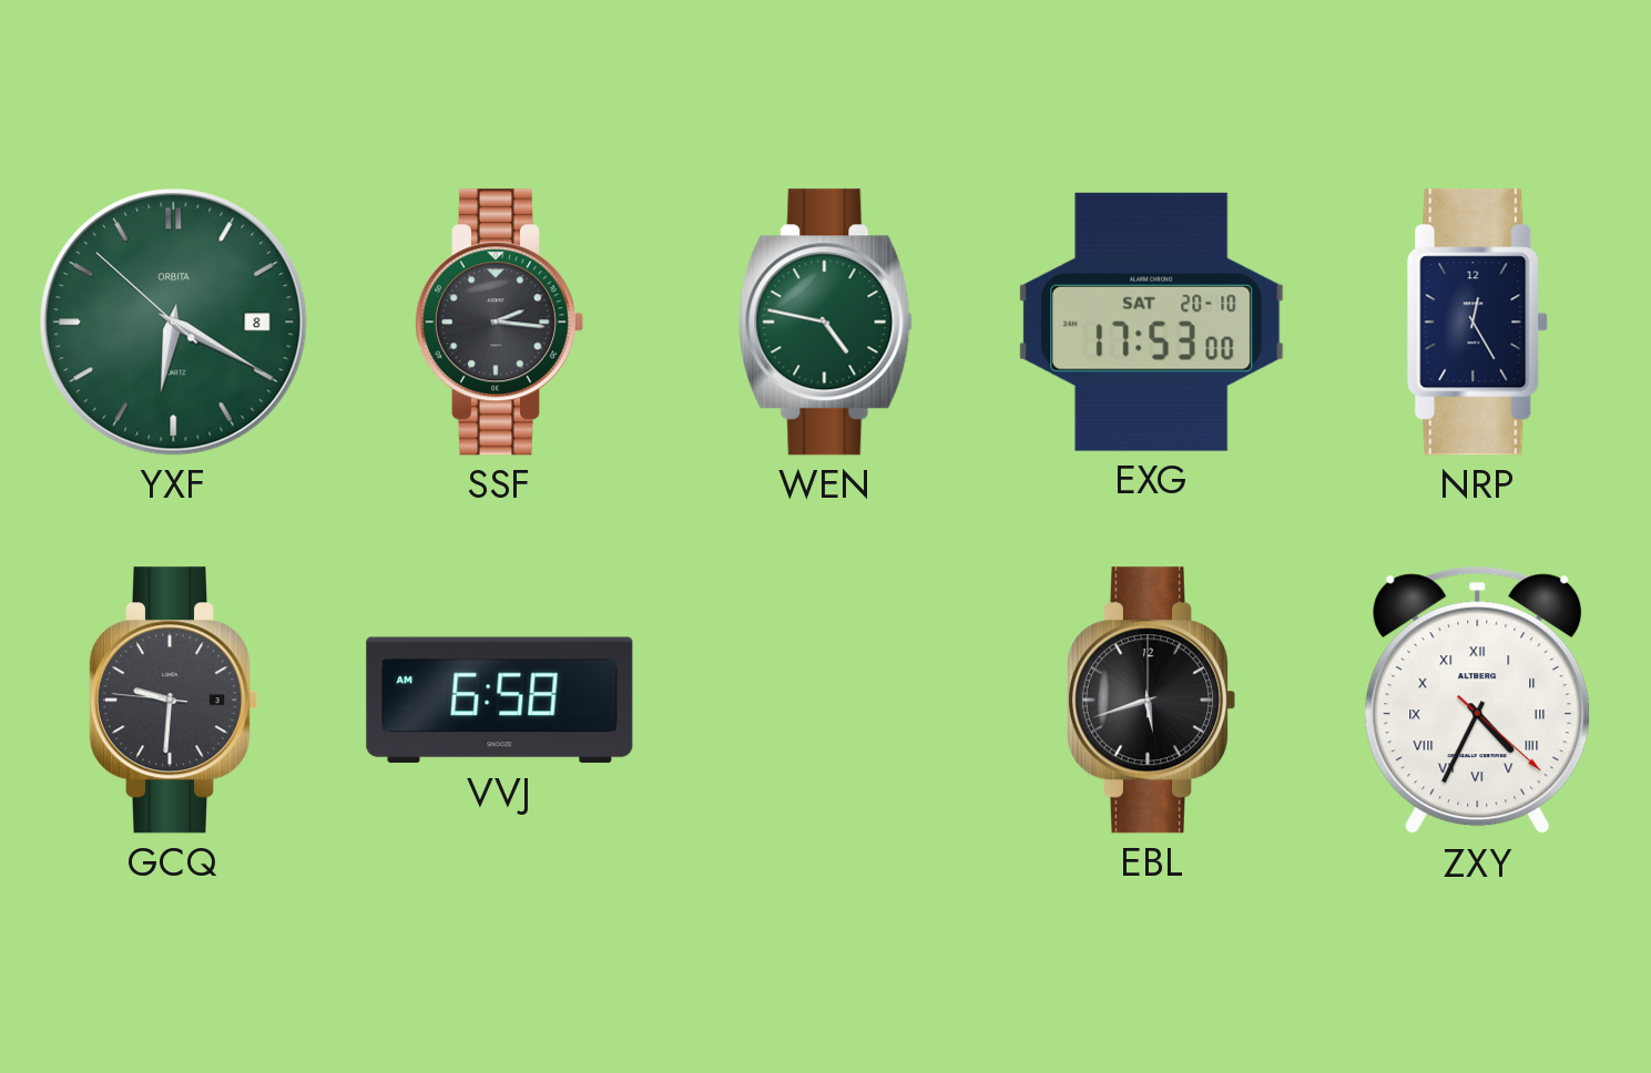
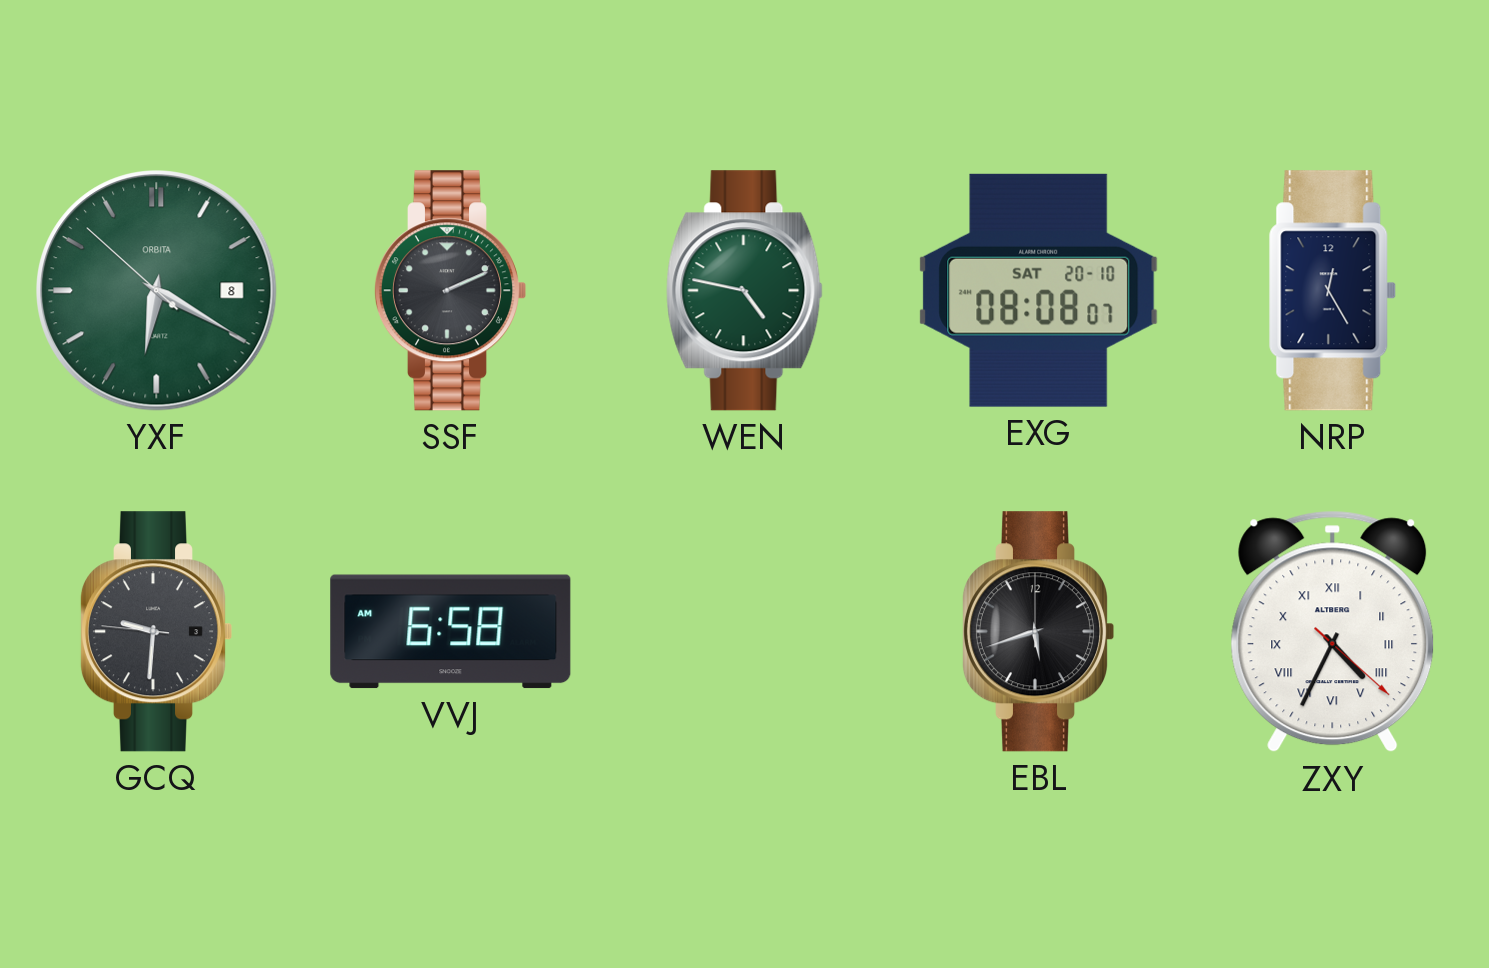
SSF: 2:16 -> 2:11 (450, 291)
EXG: 17:53 -> 08:08 (1039, 290)
